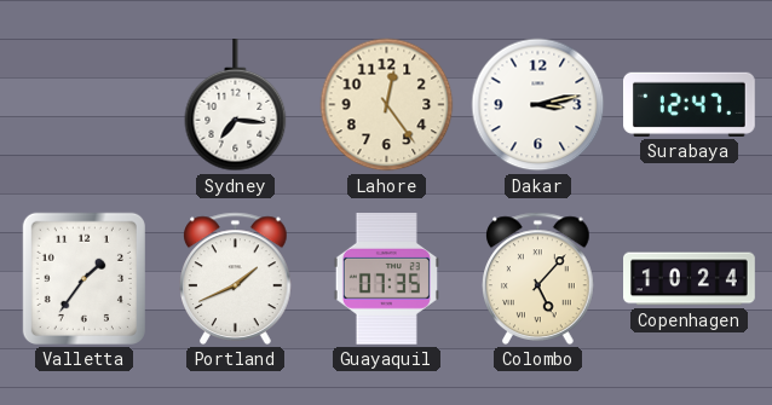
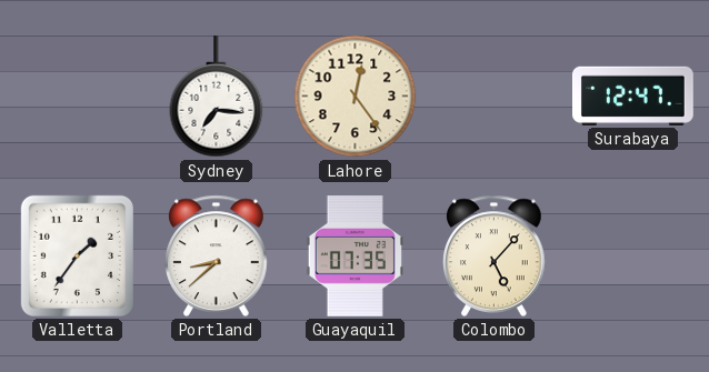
Dakar: 3:13 -> none (538, 105)
Portland: 1:41 -> 8:38 (217, 255)
Copenhagen: 10:24 -> none (690, 279)
